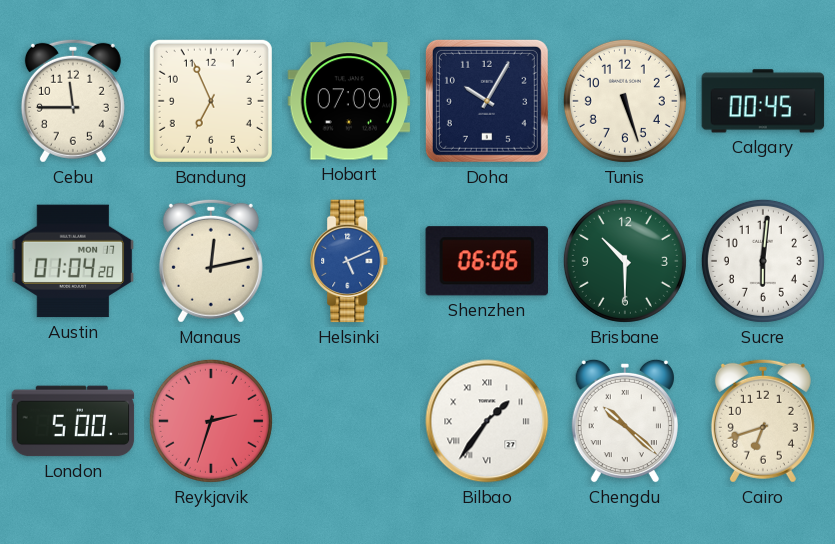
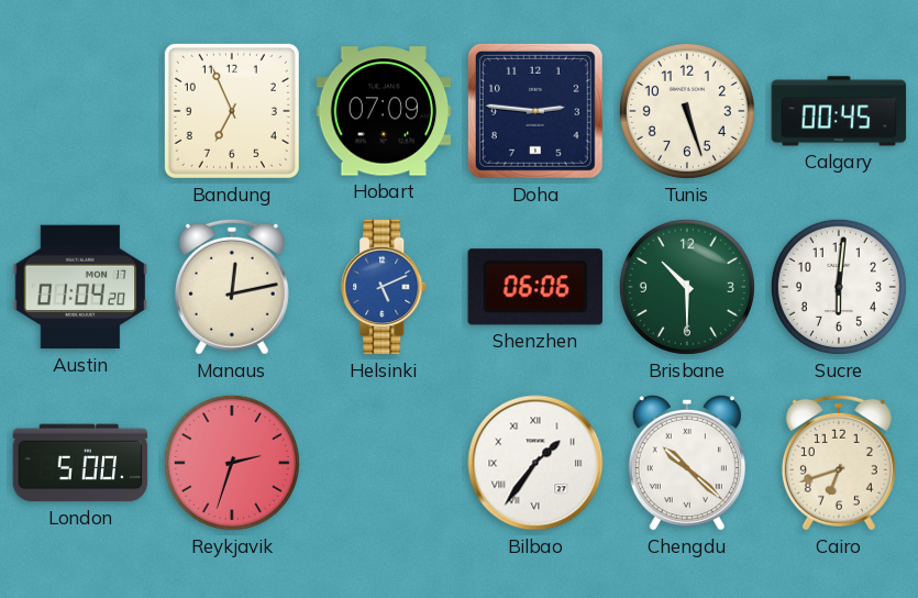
Cebu: 11:45 -> none (73, 101)
Doha: 10:05 -> 2:46 (535, 111)
